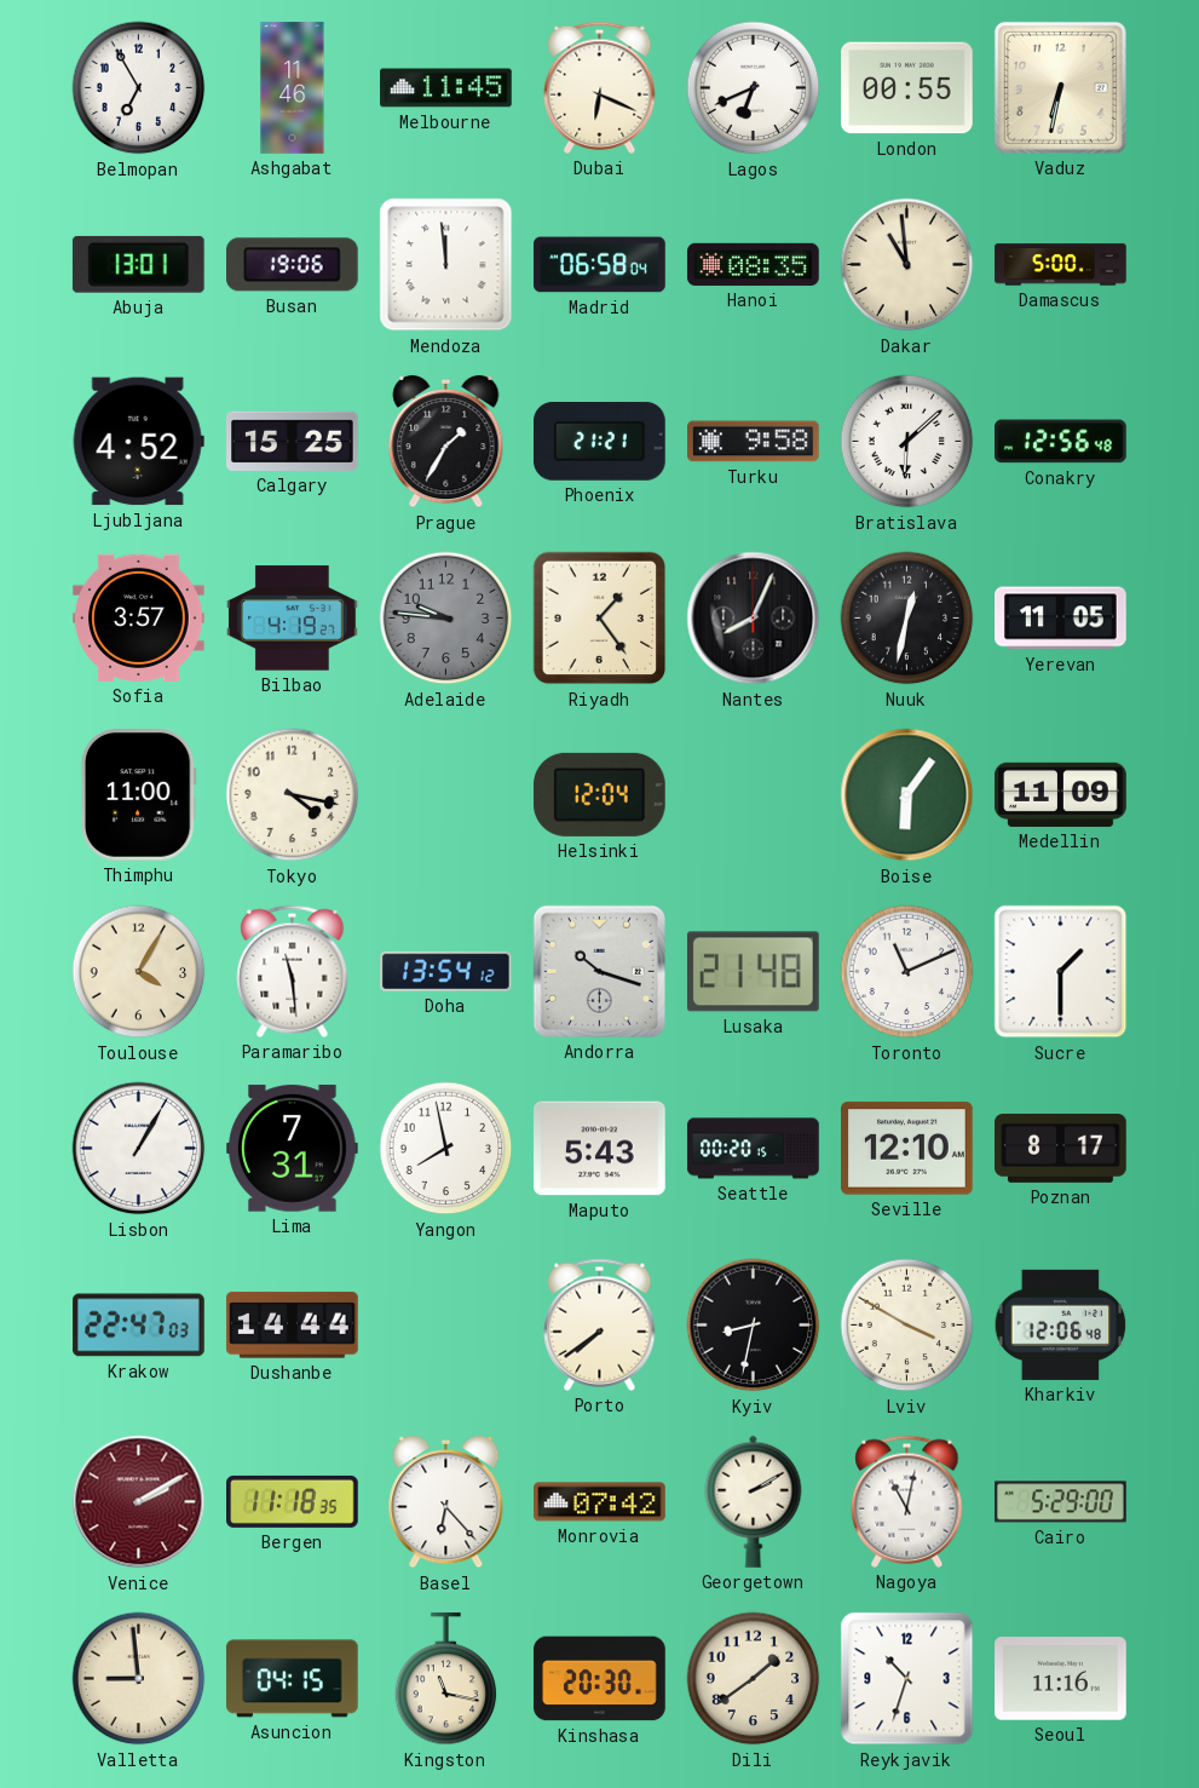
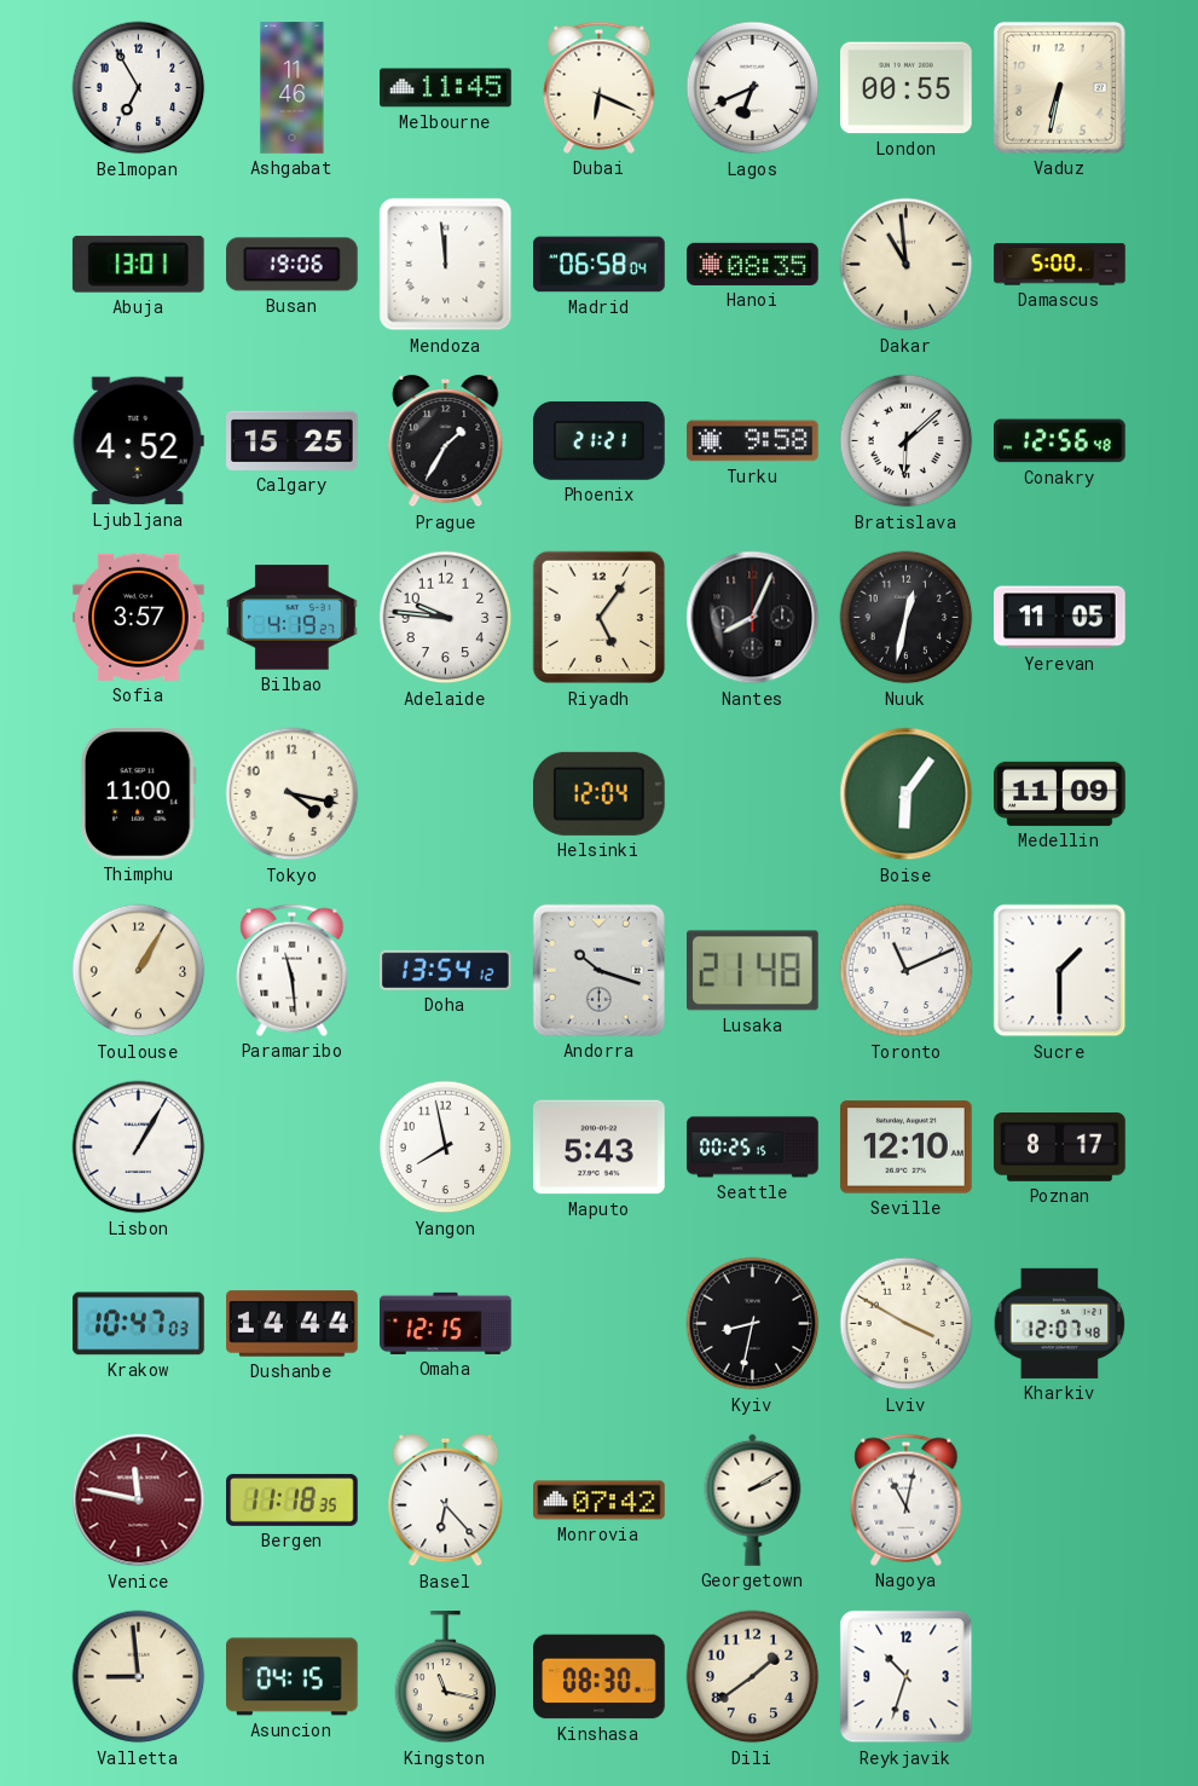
Adelaide dial: grey -> white (446, 618)
Riyadh: 1:24 -> 5:06 (600, 618)
Toulouse: 4:05 -> 1:05 (139, 971)
Lima: 7:31 -> none (293, 1149)
Seattle: 00:20 -> 00:25 (753, 1148)
Krakow: 22:47 -> 10:47 (139, 1324)
Omaha: none -> 12:15 (446, 1323)
Porto: 7:39 -> none (600, 1324)
Kharkiv: 12:06 -> 12:07 (1060, 1323)
Venice: 2:10 -> 11:47 (139, 1501)
Cairo: 5:29 -> none (1061, 1502)
Kinshasa: 20:30 -> 08:30 (600, 1677)
Seoul: 11:16 -> none (1061, 1679)
